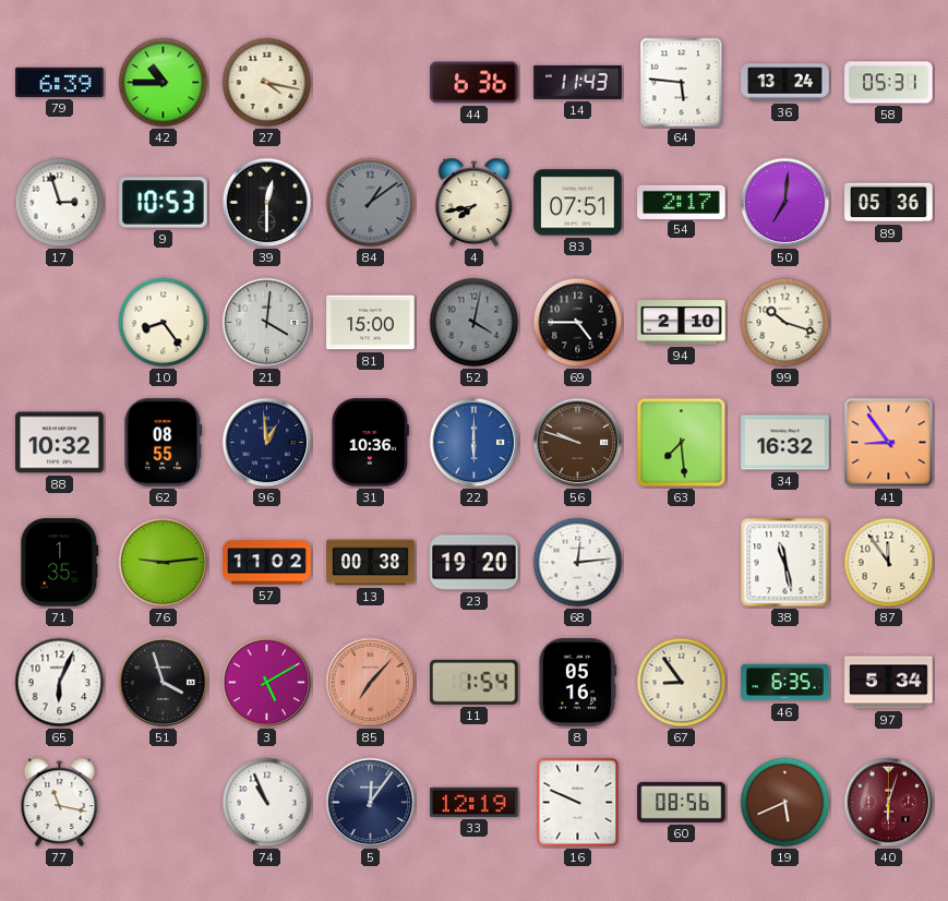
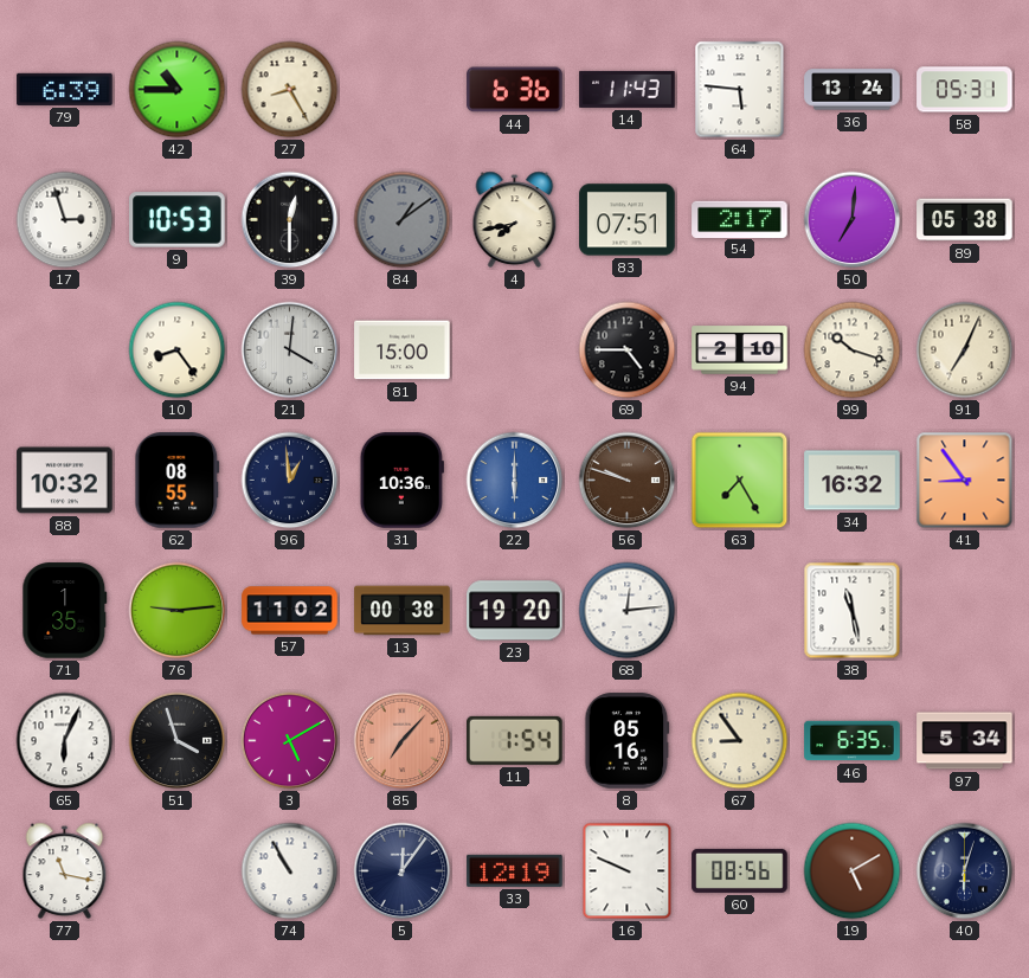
27: 4:17 -> 8:25 (290, 90)
89: 05:36 -> 05:38 (965, 220)
52: 4:02 -> none (475, 323)
91: none -> 7:04 (965, 350)
63: 7:29 -> 7:25 (740, 481)
87: 11:54 -> none (889, 563)
74: 10:56 -> 10:55 (290, 871)
19: 5:41 -> 5:10 (853, 871)
40 dial: burgundy -> navy (965, 871)
